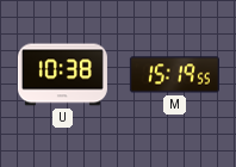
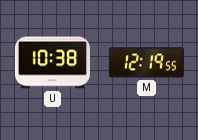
M: 15:19 -> 12:19 (146, 63)
